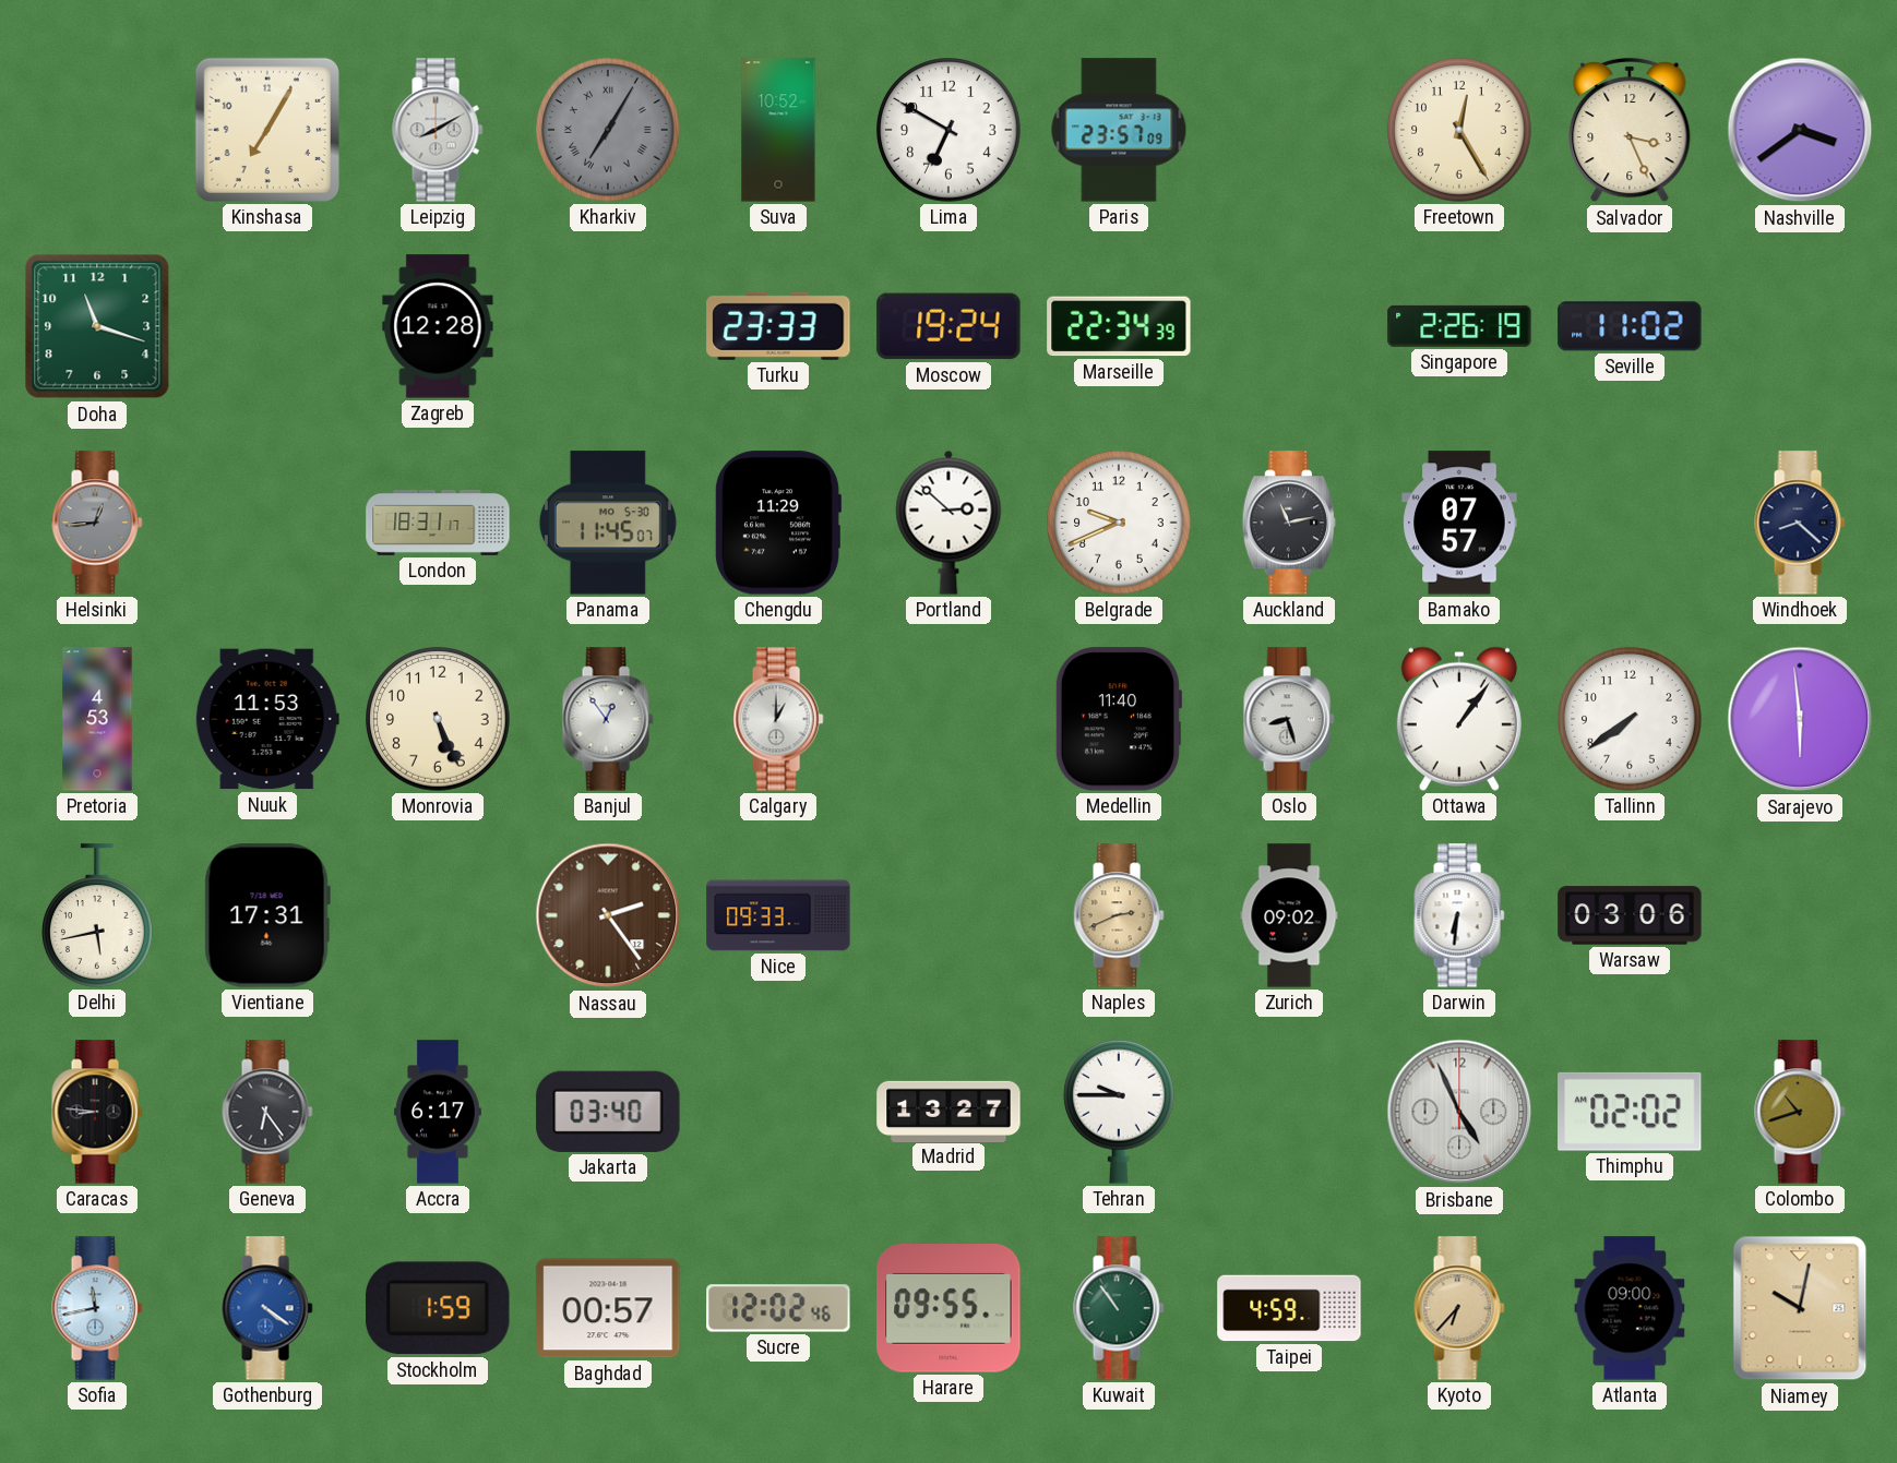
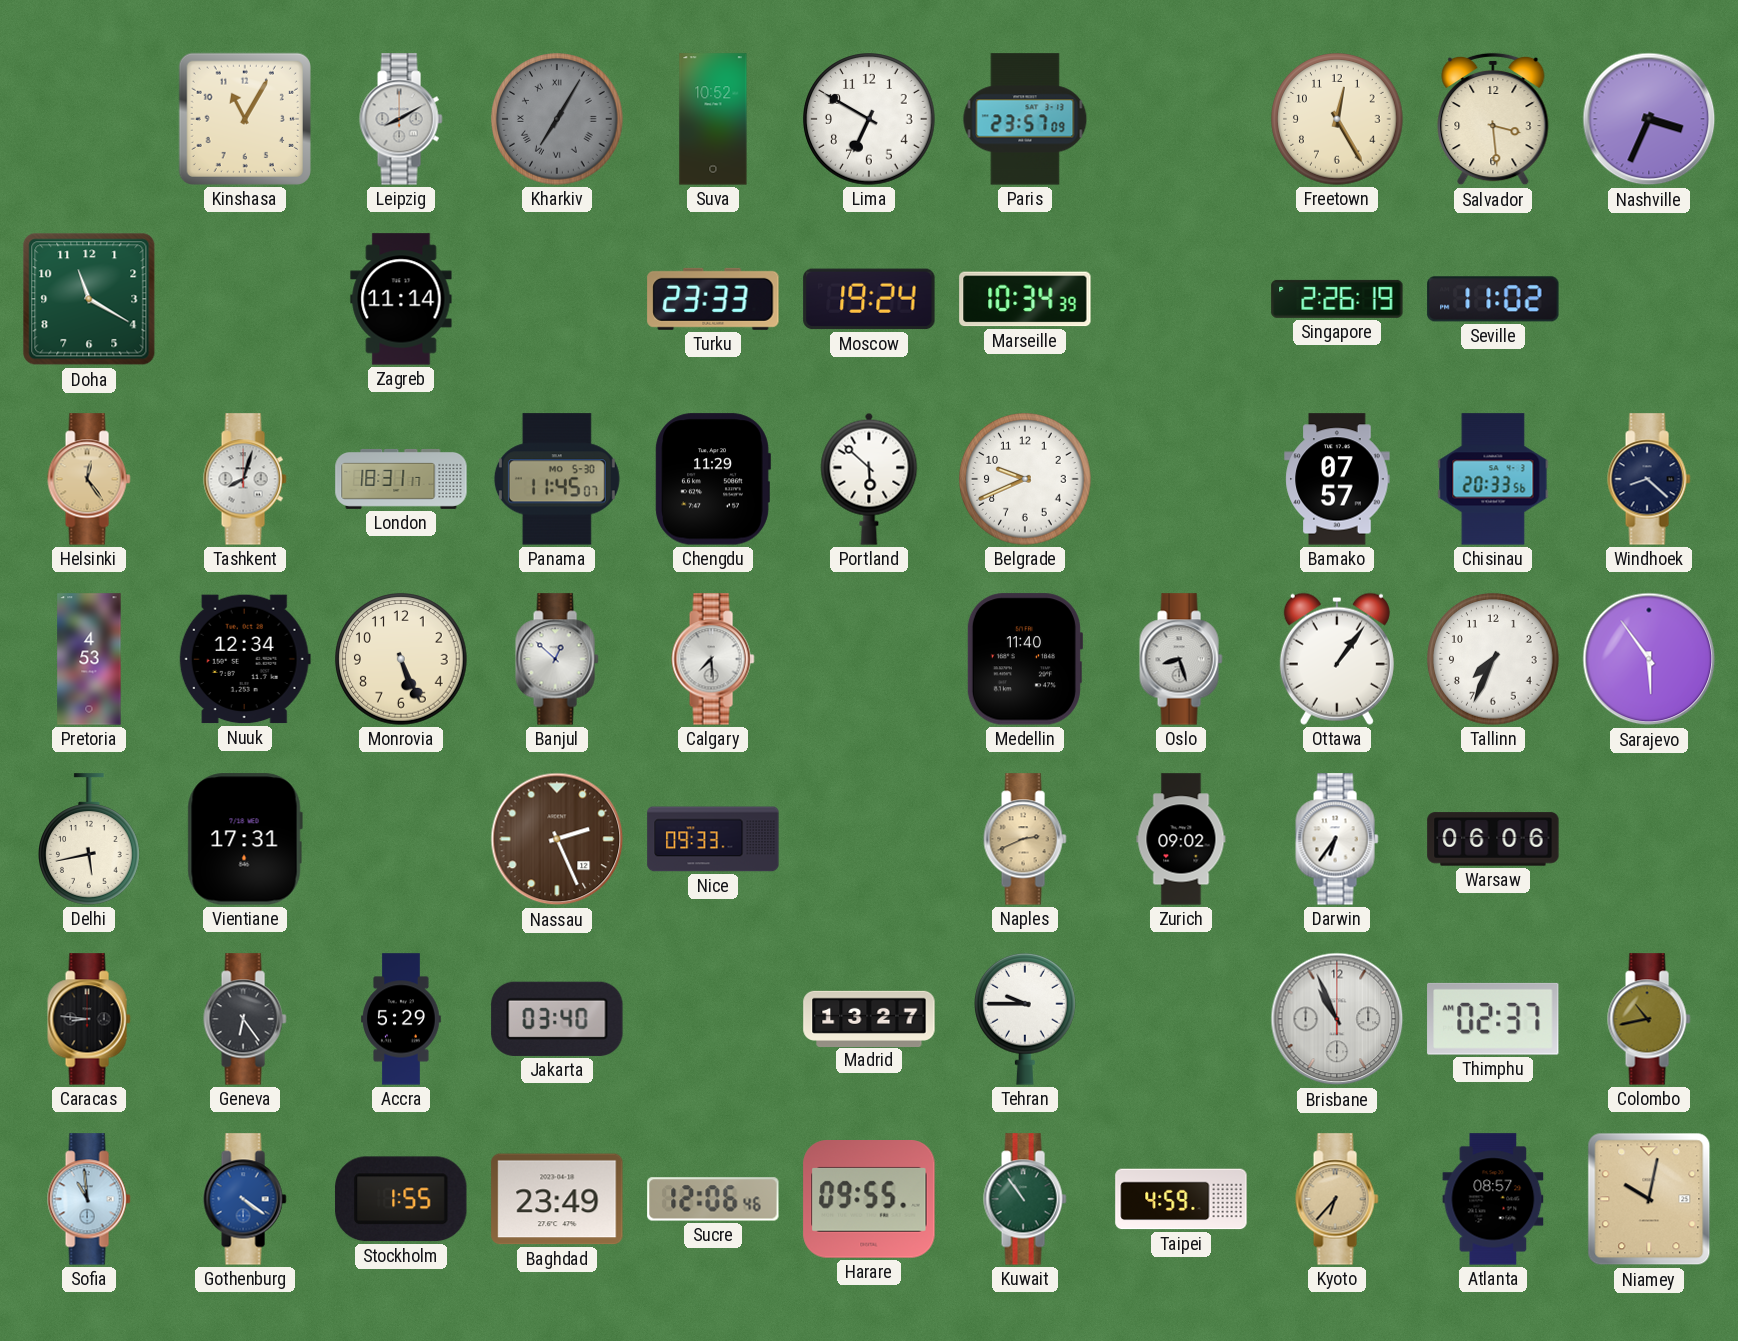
Kinshasa: 7:05 -> 11:05 (245, 119)
Salvador: 3:26 -> 3:29 (1493, 119)
Nashville: 3:39 -> 3:34 (1649, 119)
Doha: 11:18 -> 11:20 (89, 299)
Zagreb: 12:28 -> 11:14 (401, 299)
Marseille: 22:34 -> 10:34 (1025, 299)
Helsinki: 12:44 -> 12:24 (89, 479)
Helsinki dial: grey -> champagne (89, 479)
Tashkent: none -> 8:03 (245, 479)
Portland: 2:52 -> 5:52 (869, 479)
Auckland: 11:13 -> none (1288, 523)
Chisinau: none -> 20:33 (1493, 479)
Nuuk: 11:53 -> 12:34 (245, 659)
Banjul: 12:54 -> 12:52 (557, 659)
Calgary: 1:00 -> 7:29 (713, 659)
Tallinn: 7:39 -> 7:34 (1493, 659)
Sarajevo: 5:59 -> 5:54 (1649, 659)
Nassau: 2:24 -> 2:26 (557, 839)
Darwin: 6:31 -> 6:36 (1337, 839)
Warsaw: 03:06 -> 06:06 (1493, 839)
Accra: 6:17 -> 5:29 (401, 1019)
Brisbane: 4:56 -> 10:56 (1337, 1019)
Thimphu: 02:02 -> 02:37 (1493, 1019)
Colombo: 10:42 -> 10:43 (1649, 1019)
Sofia: 11:43 -> 10:59 (89, 1199)
Stockholm: 1:59 -> 1:55 (402, 1199)
Baghdad: 00:57 -> 23:49 (557, 1199)
Sucre: 12:02 -> 12:06 (713, 1199)
Atlanta: 09:00 -> 08:57 (1493, 1199)
